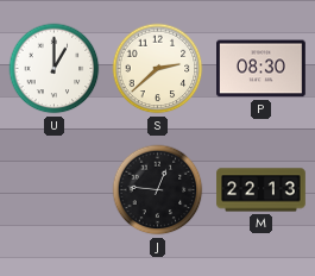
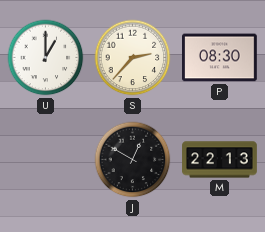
S: 2:38 -> 2:37 (133, 58)
J: 12:46 -> 12:50 (133, 160)
